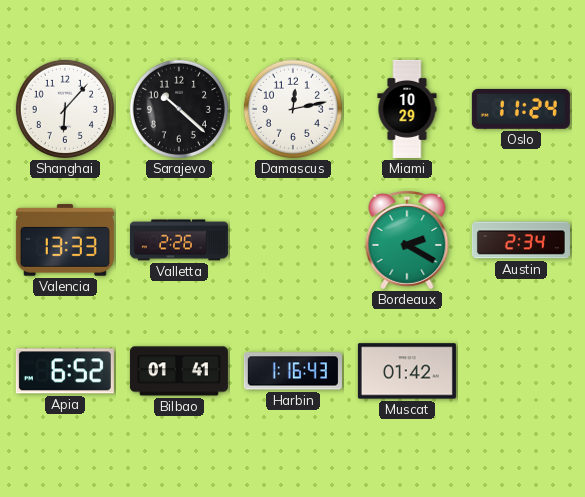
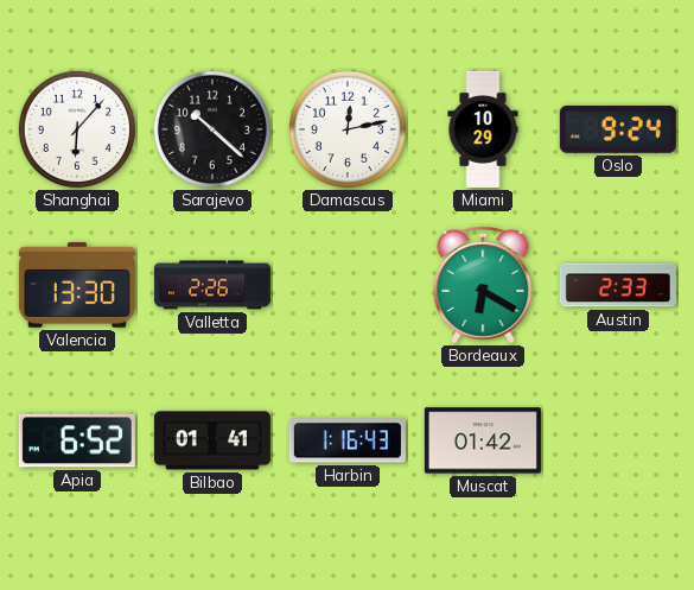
Oslo: 11:24 -> 9:24 (618, 129)
Valencia: 13:33 -> 13:30 (77, 285)
Bordeaux: 2:20 -> 6:20 (483, 286)
Austin: 2:34 -> 2:33 (618, 285)
